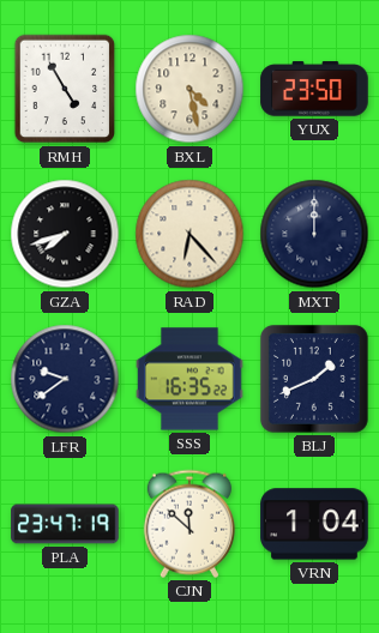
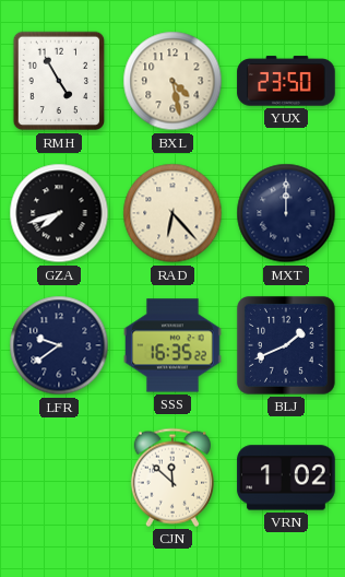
PLA: 23:47 -> none (65, 524)
VRN: 1:04 -> 1:02 (286, 478)
